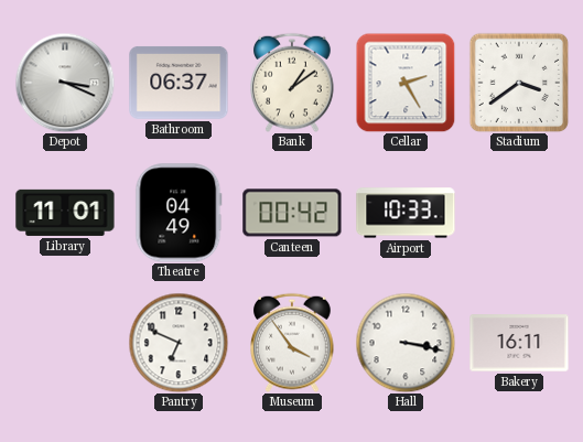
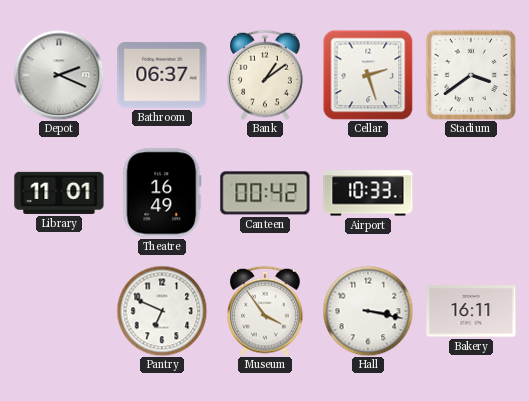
Depot: 3:19 -> 2:19 (59, 75)
Cellar: 2:25 -> 2:27 (368, 75)
Theatre: 04:49 -> 16:49 (162, 193)
